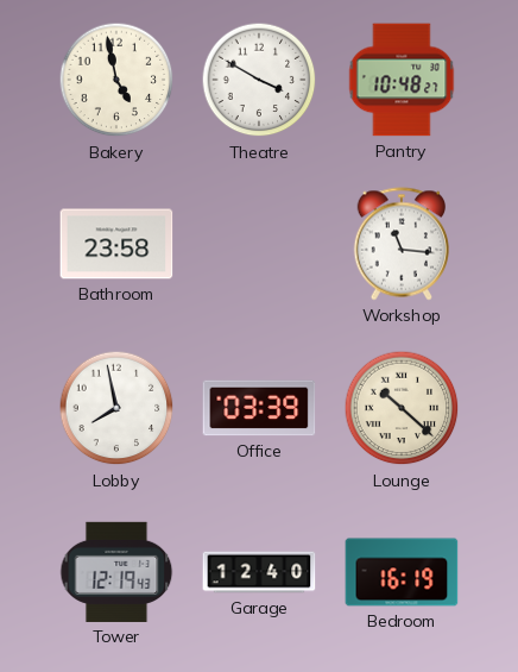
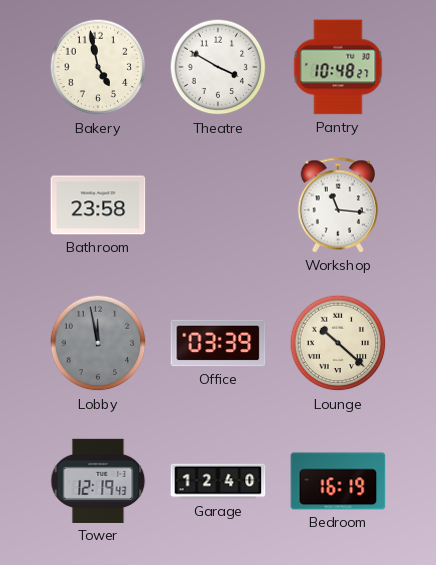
Lobby: 7:58 -> 11:58 (98, 343)
Lobby dial: white -> grey (98, 343)
